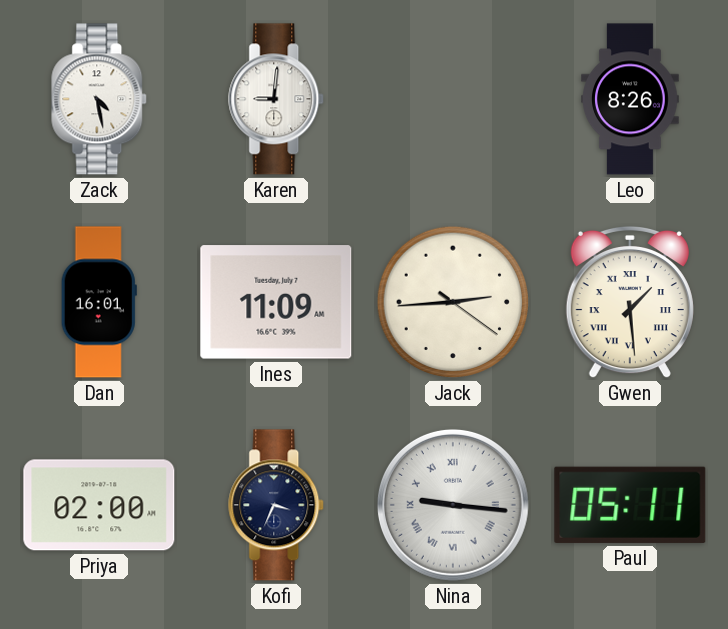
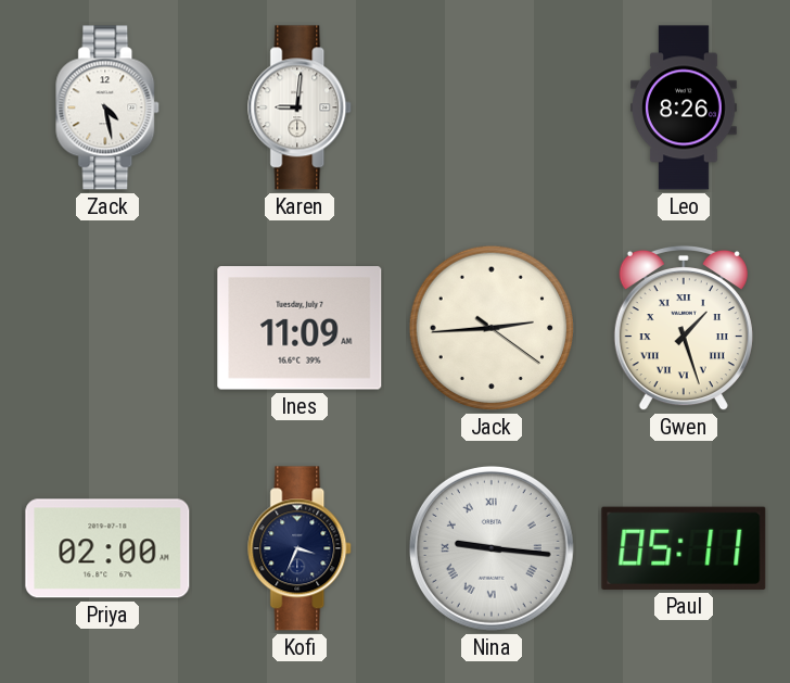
Dan: 16:01 -> none (99, 302)
Gwen: 1:29 -> 1:27 (684, 328)
